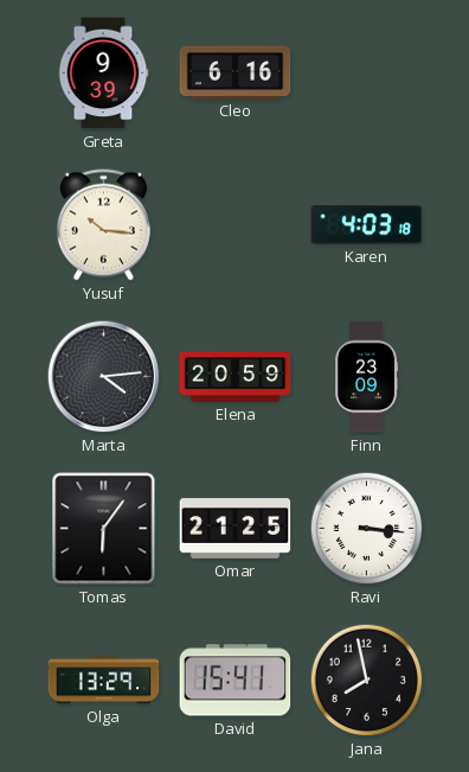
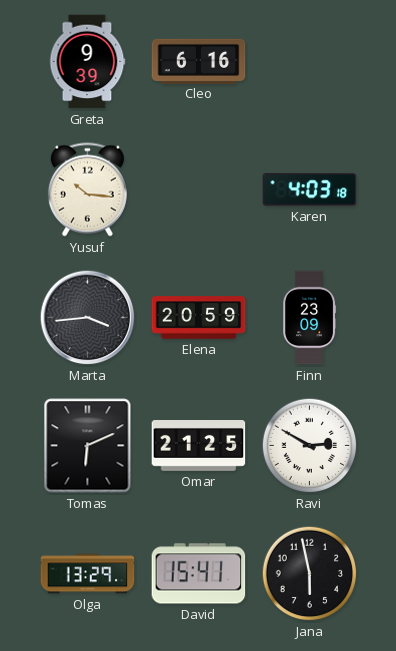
Marta: 4:14 -> 3:44 (88, 318)
Tomas: 6:06 -> 6:11 (88, 446)
Ravi: 3:16 -> 2:50 (310, 446)
Jana: 7:58 -> 5:58 (310, 574)
